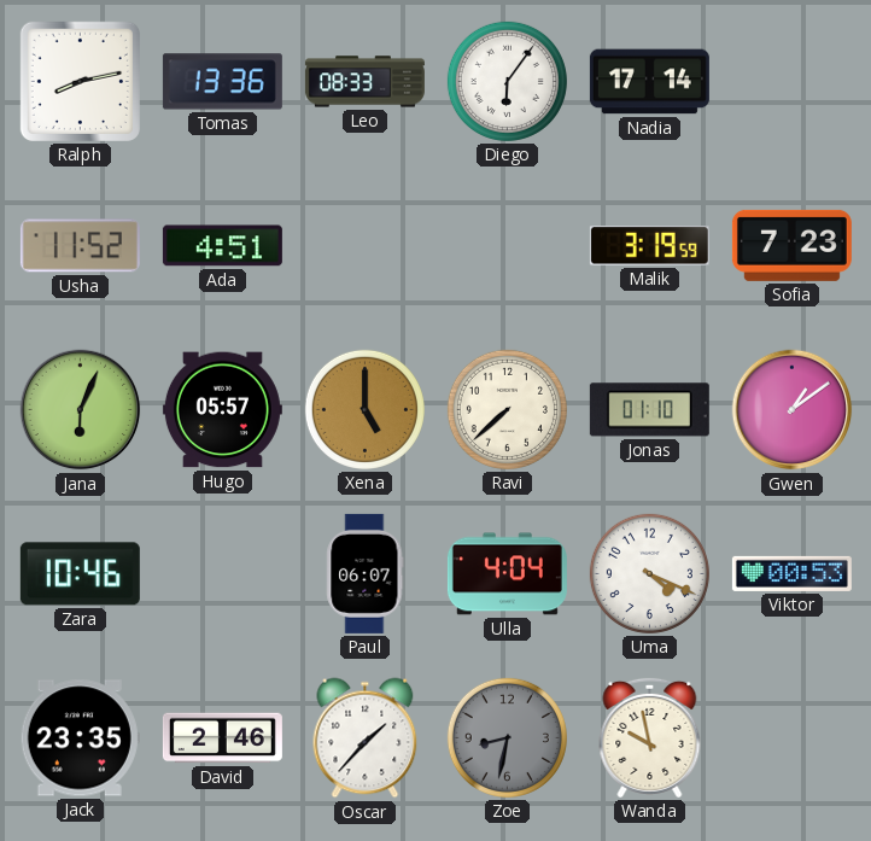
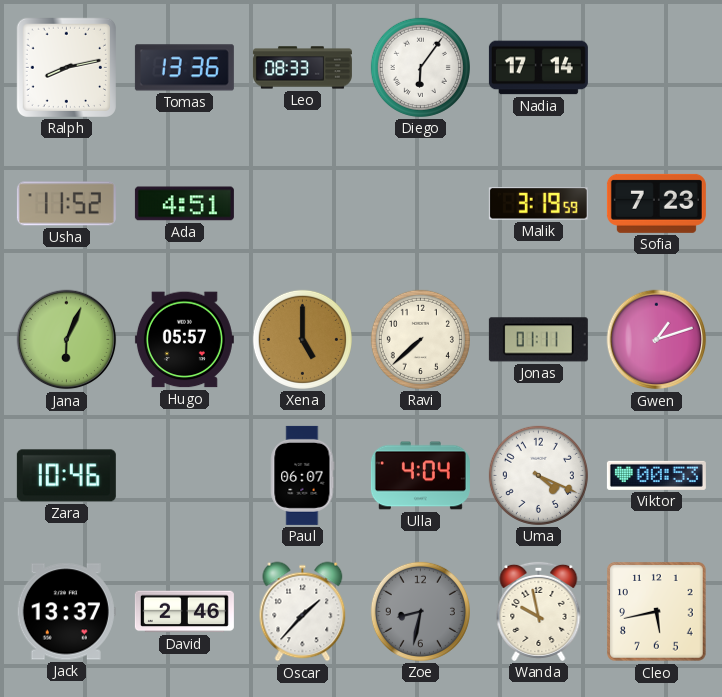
Jonas: 01:10 -> 01:11 (538, 340)
Gwen: 1:09 -> 1:12 (657, 340)
Jack: 23:35 -> 13:37 (66, 612)
Cleo: none -> 5:43 (657, 612)
